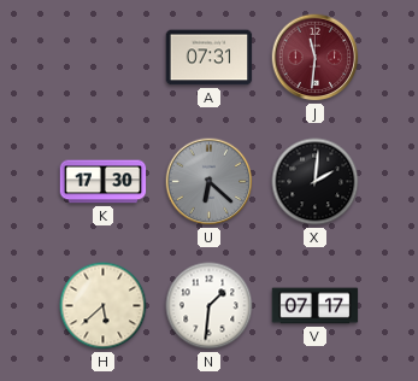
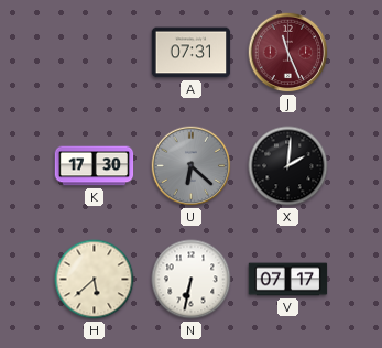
J: 11:31 -> 11:26 (288, 53)
N: 1:31 -> 6:32 (192, 280)
